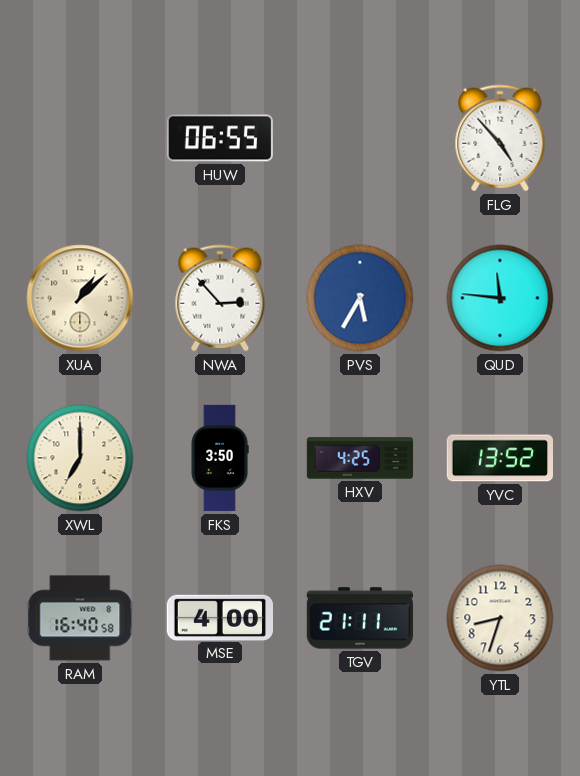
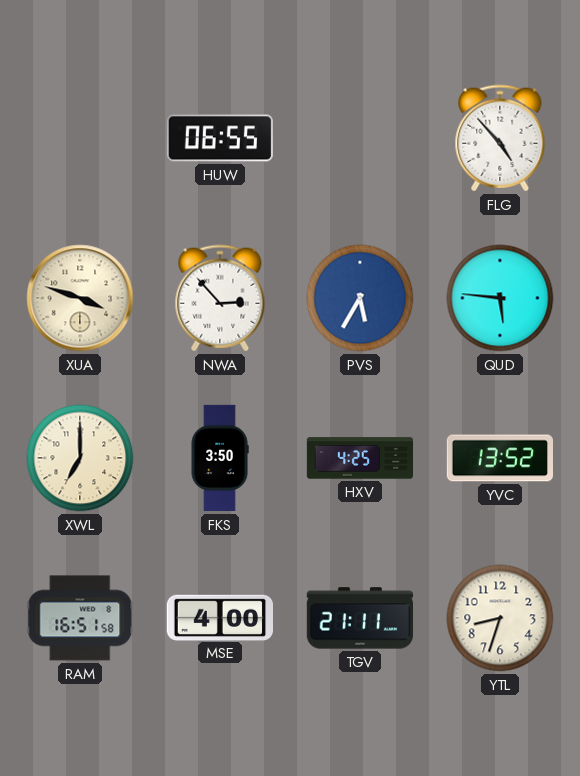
XUA: 1:08 -> 3:48 (80, 298)
QUD: 11:46 -> 5:46 (500, 298)
RAM: 16:40 -> 16:51 (80, 618)
